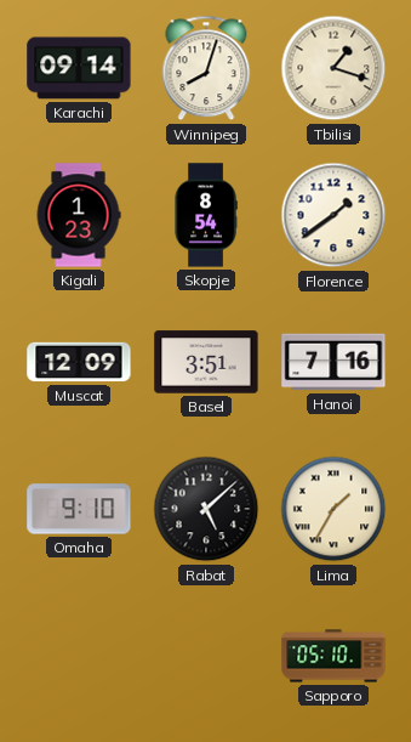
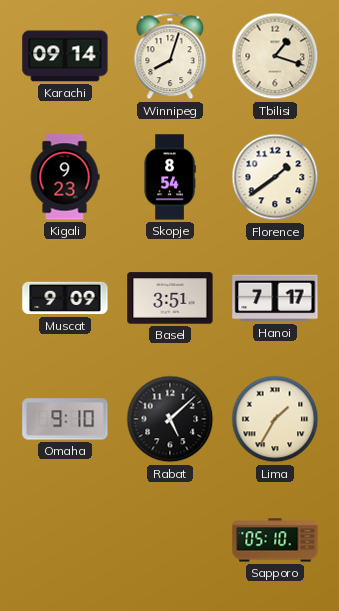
Kigali: 1:23 -> 9:23 (65, 177)
Muscat: 12:09 -> 9:09 (65, 298)
Hanoi: 7:16 -> 7:17 (275, 298)
